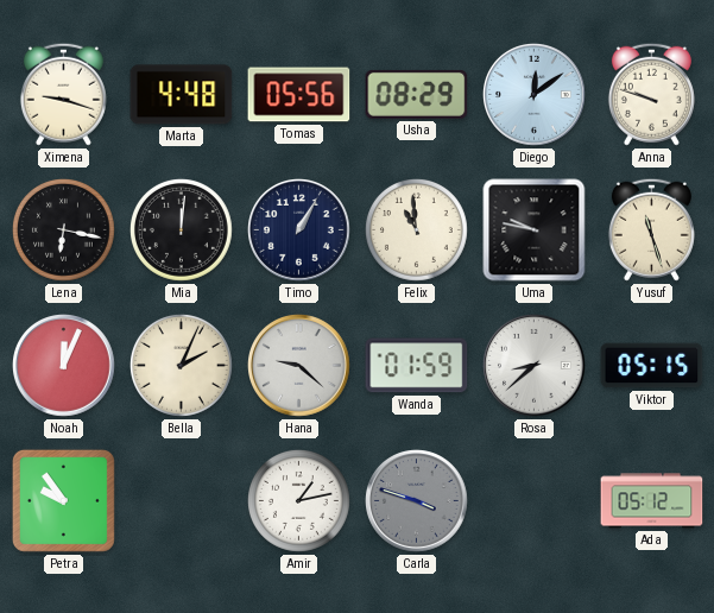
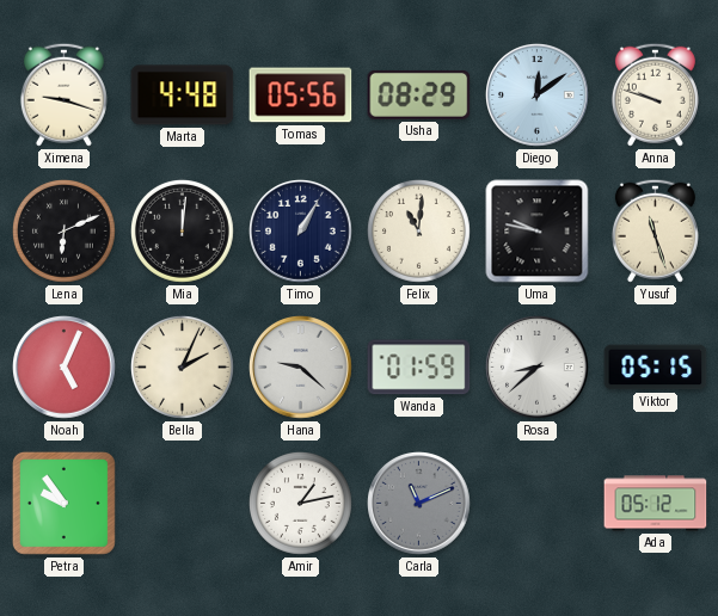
Lena: 6:17 -> 6:11 (63, 230)
Felix: 10:59 -> 11:01 (418, 230)
Noah: 12:04 -> 5:04 (65, 368)
Carla: 3:48 -> 11:11 (419, 504)
